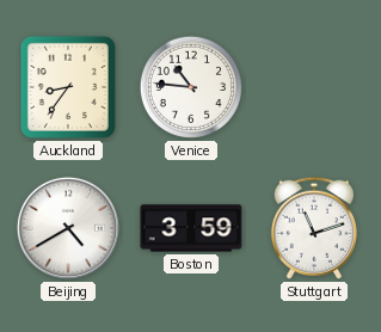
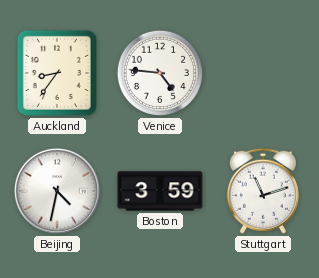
Venice: 10:46 -> 4:46 (160, 73)
Beijing: 4:40 -> 4:32 (57, 191)
